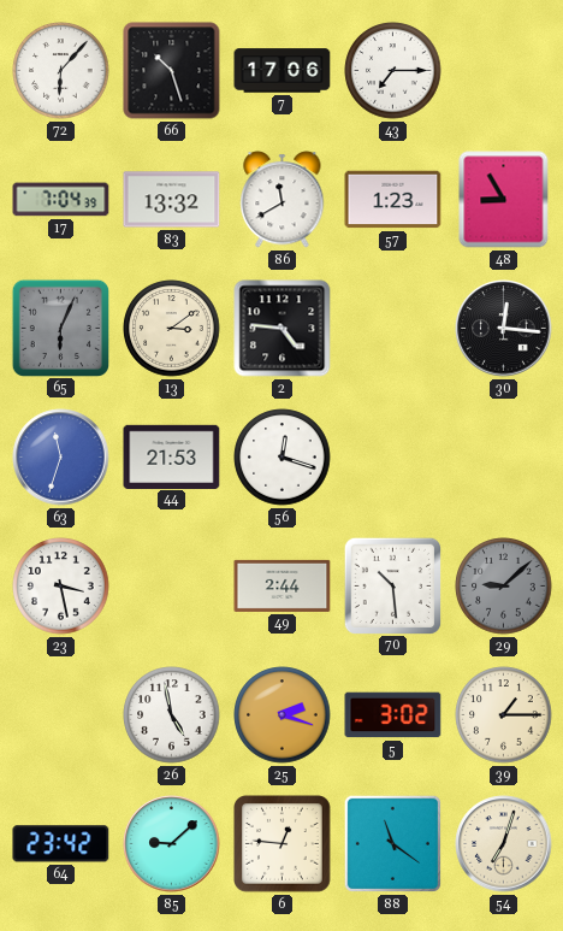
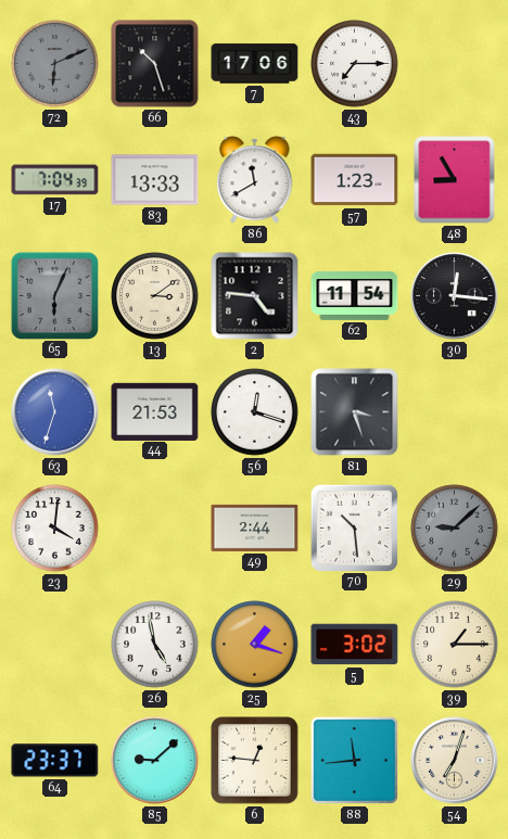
72: 6:07 -> 6:11 (55, 64)
72 dial: white -> grey (55, 64)
83: 13:32 -> 13:33 (155, 180)
62: none -> 11:54 (355, 295)
81: none -> 3:27 (355, 412)
23: 3:28 -> 4:01 (55, 529)
25: 2:18 -> 1:18 (255, 645)
64: 23:42 -> 23:37 (55, 761)
88: 11:21 -> 11:44 (354, 760)
